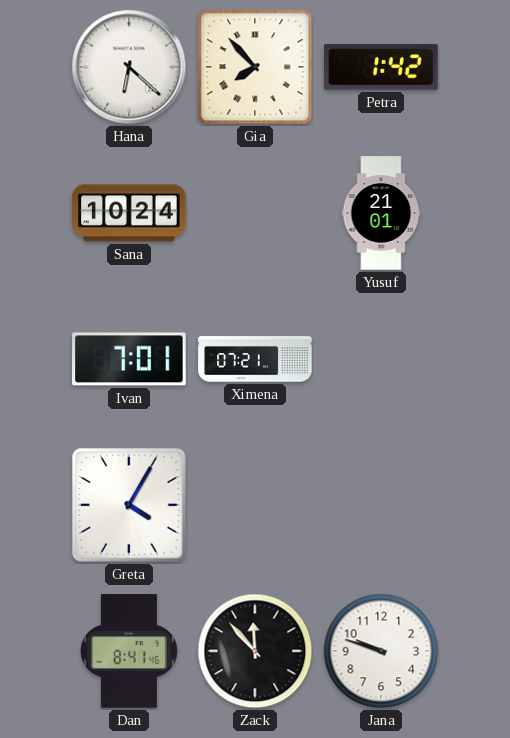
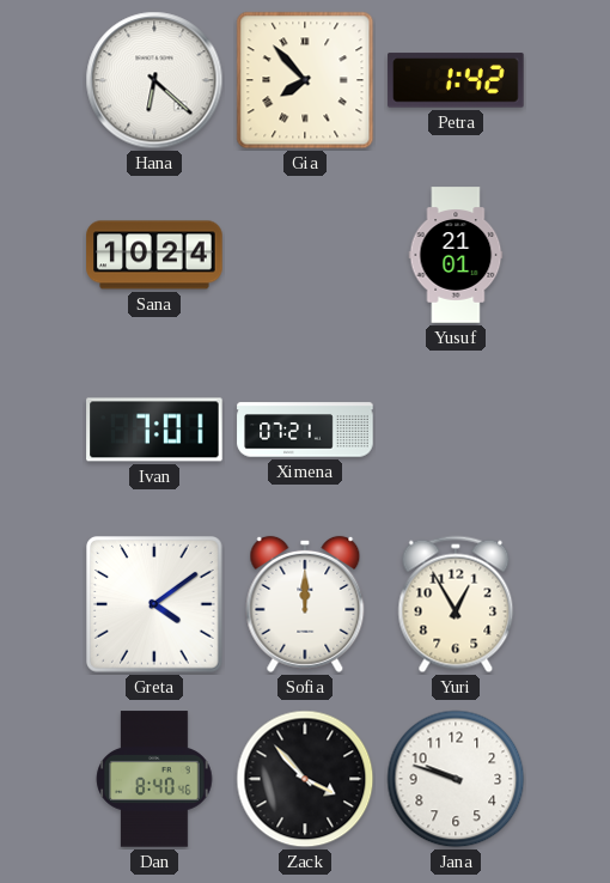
Greta: 4:05 -> 4:09 (155, 605)
Sofia: none -> 12:00 (305, 604)
Yuri: none -> 12:55 (456, 604)
Dan: 8:41 -> 8:40 (154, 779)
Zack: 11:53 -> 3:53 (305, 779)
